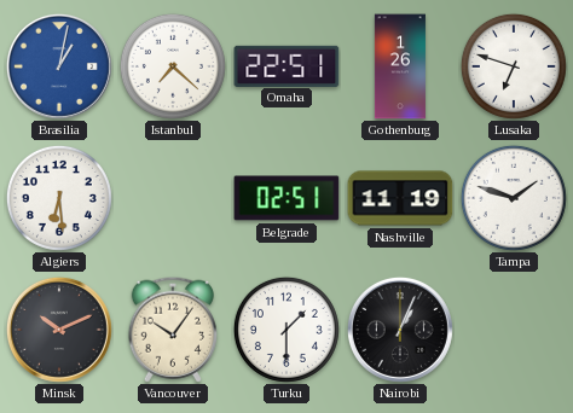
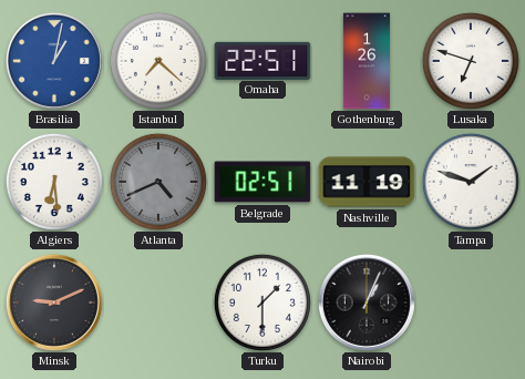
Atlanta: none -> 4:41 (158, 182)
Minsk: 10:11 -> 9:11 (54, 303)
Vancouver: 10:06 -> none (172, 330)
